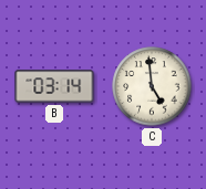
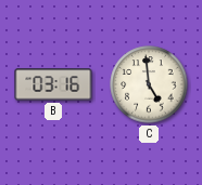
B: 03:14 -> 03:16 (53, 84)
